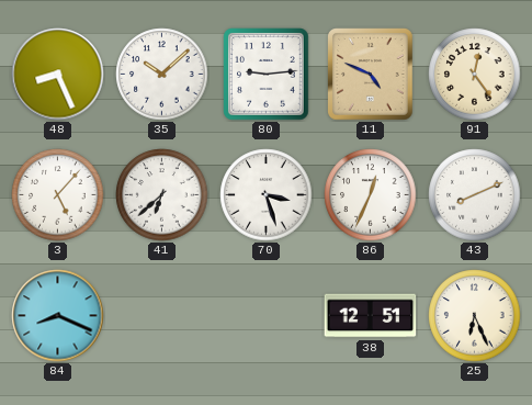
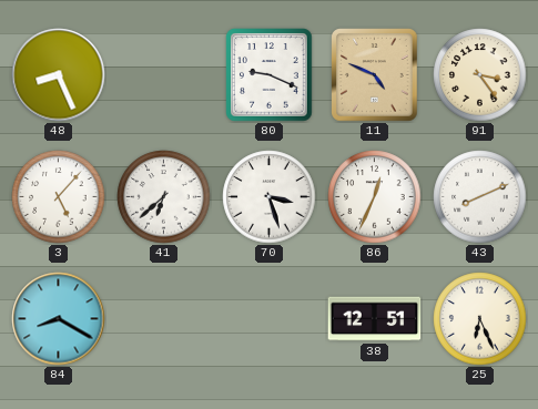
35: 10:08 -> none (162, 75)
80: 9:14 -> 9:19 (270, 75)
91: 12:24 -> 3:24 (480, 75)
84: 8:19 -> 8:20 (59, 319)
